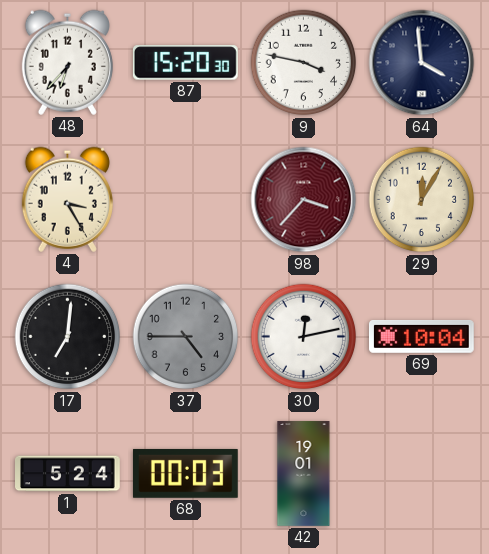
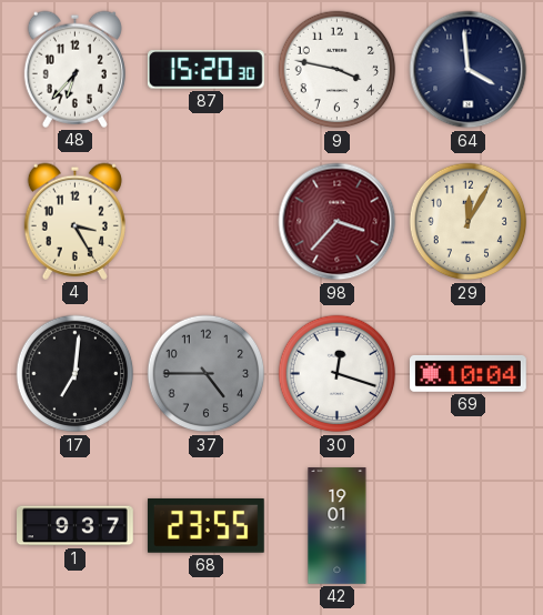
30: 12:13 -> 12:18 (338, 374)
1: 5:24 -> 9:37 (76, 526)
68: 00:03 -> 23:55 (205, 525)
